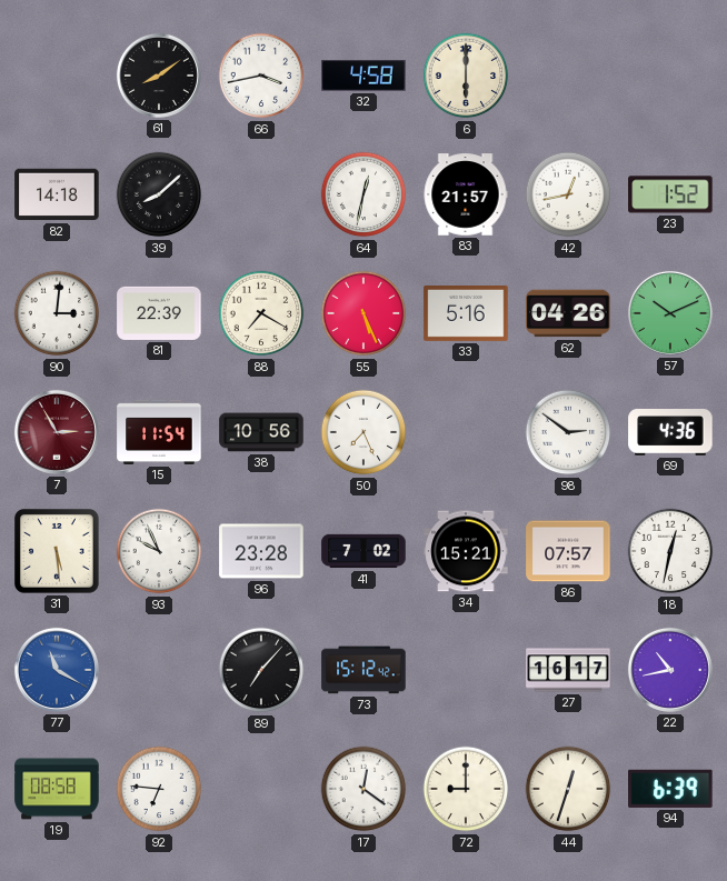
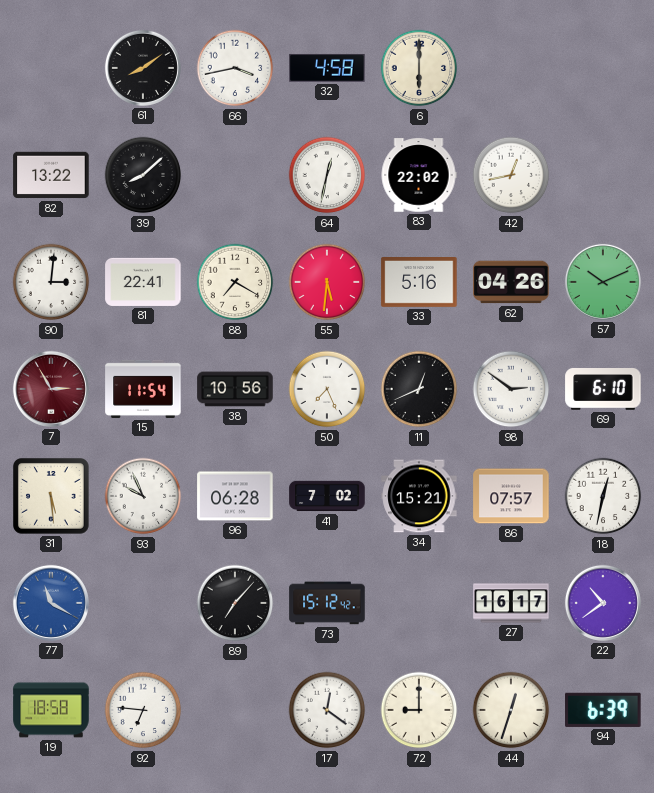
82: 14:18 -> 13:22 (51, 175)
83: 21:57 -> 22:02 (419, 175)
23: 1:52 -> none (670, 194)
81: 22:39 -> 22:41 (143, 282)
55: 5:26 -> 5:31 (327, 282)
11: none -> 12:41 (419, 389)
69: 4:36 -> 6:10 (603, 389)
96: 23:28 -> 06:28 (235, 496)
22: 10:43 -> 10:39 (603, 603)
19: 08:58 -> 18:58 (51, 710)
